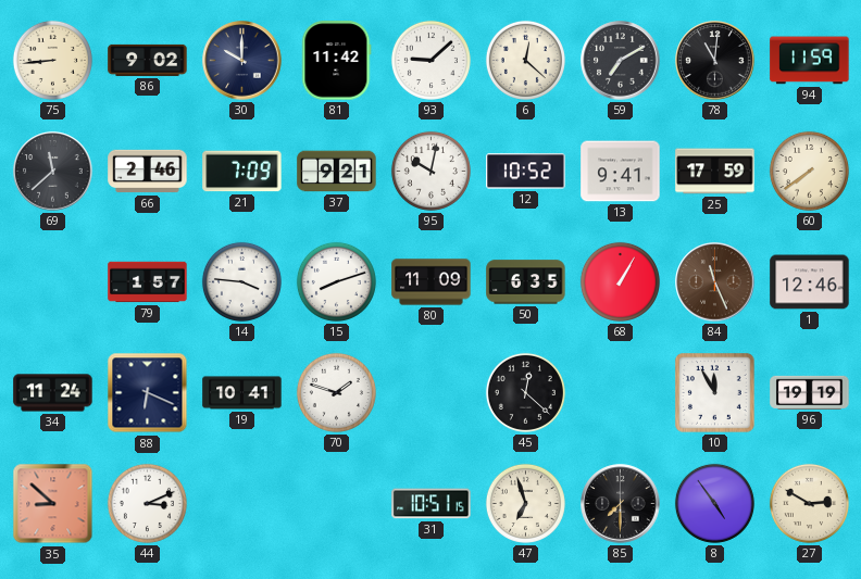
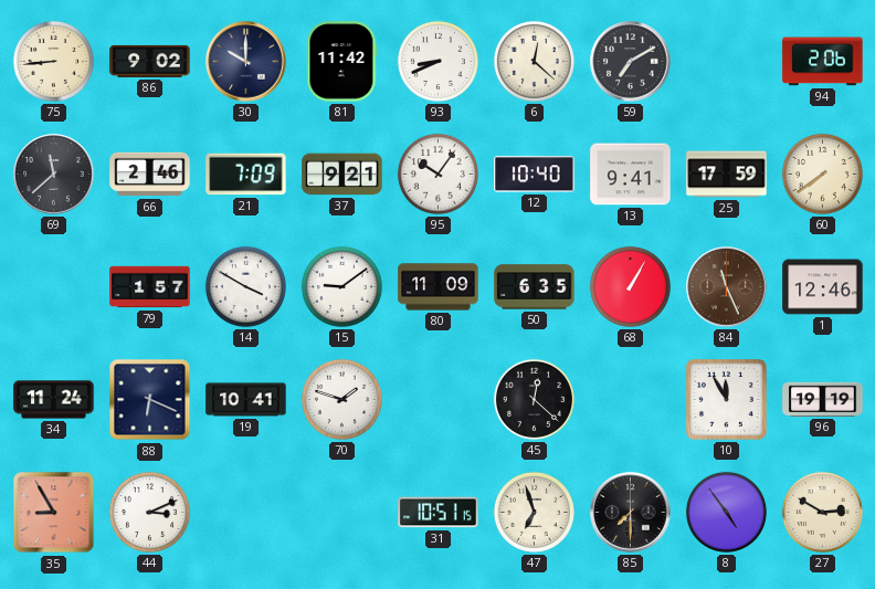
93: 9:08 -> 8:41 (438, 61)
78: 11:01 -> none (715, 61)
94: 11:59 -> 2:06 (823, 62)
95: 10:02 -> 10:06 (438, 173)
12: 10:52 -> 10:40 (535, 175)
14: 3:46 -> 3:50 (245, 286)
15: 8:12 -> 9:09 (341, 286)
35: 8:52 -> 8:55 (54, 513)
